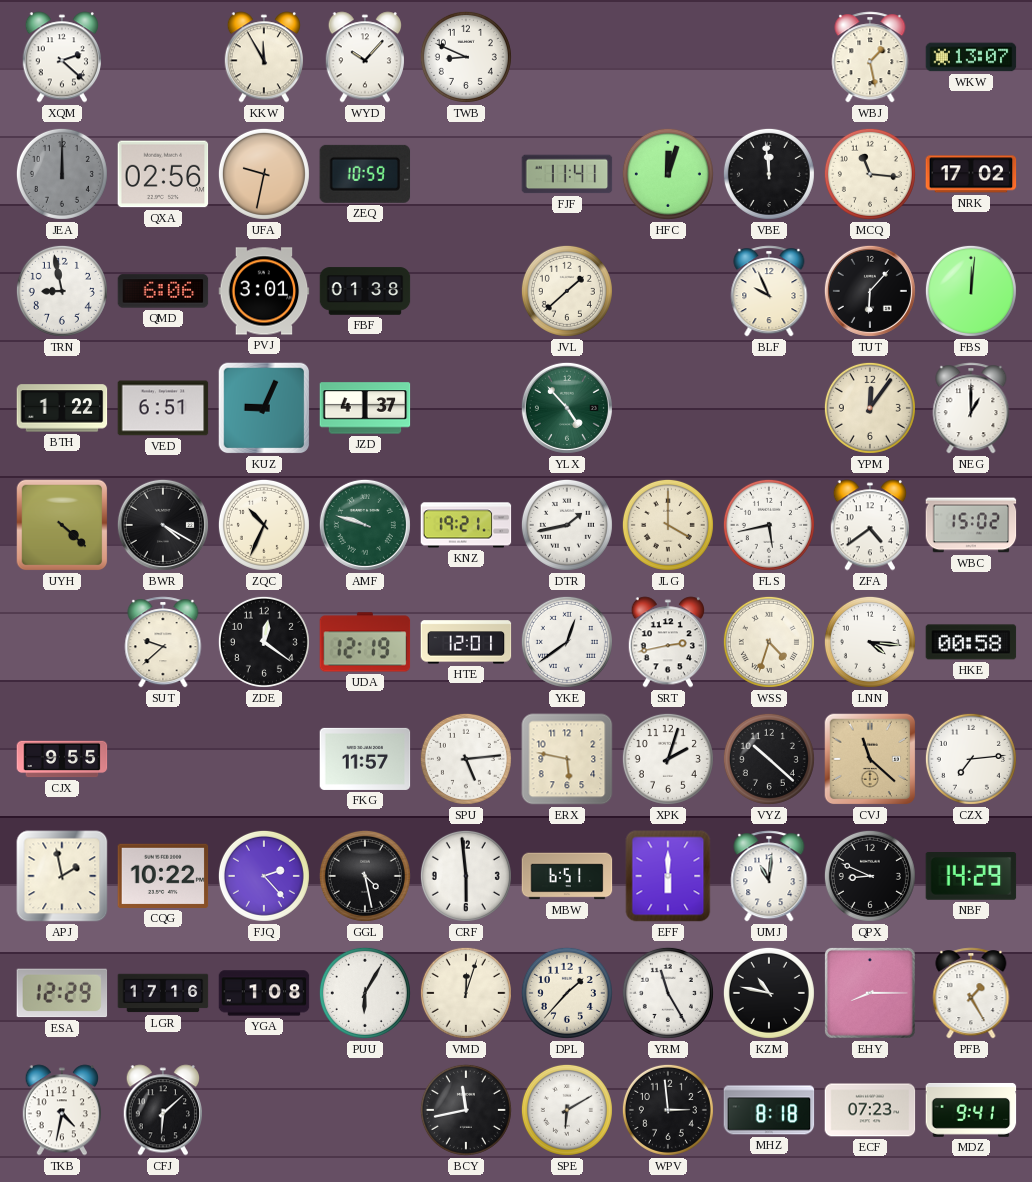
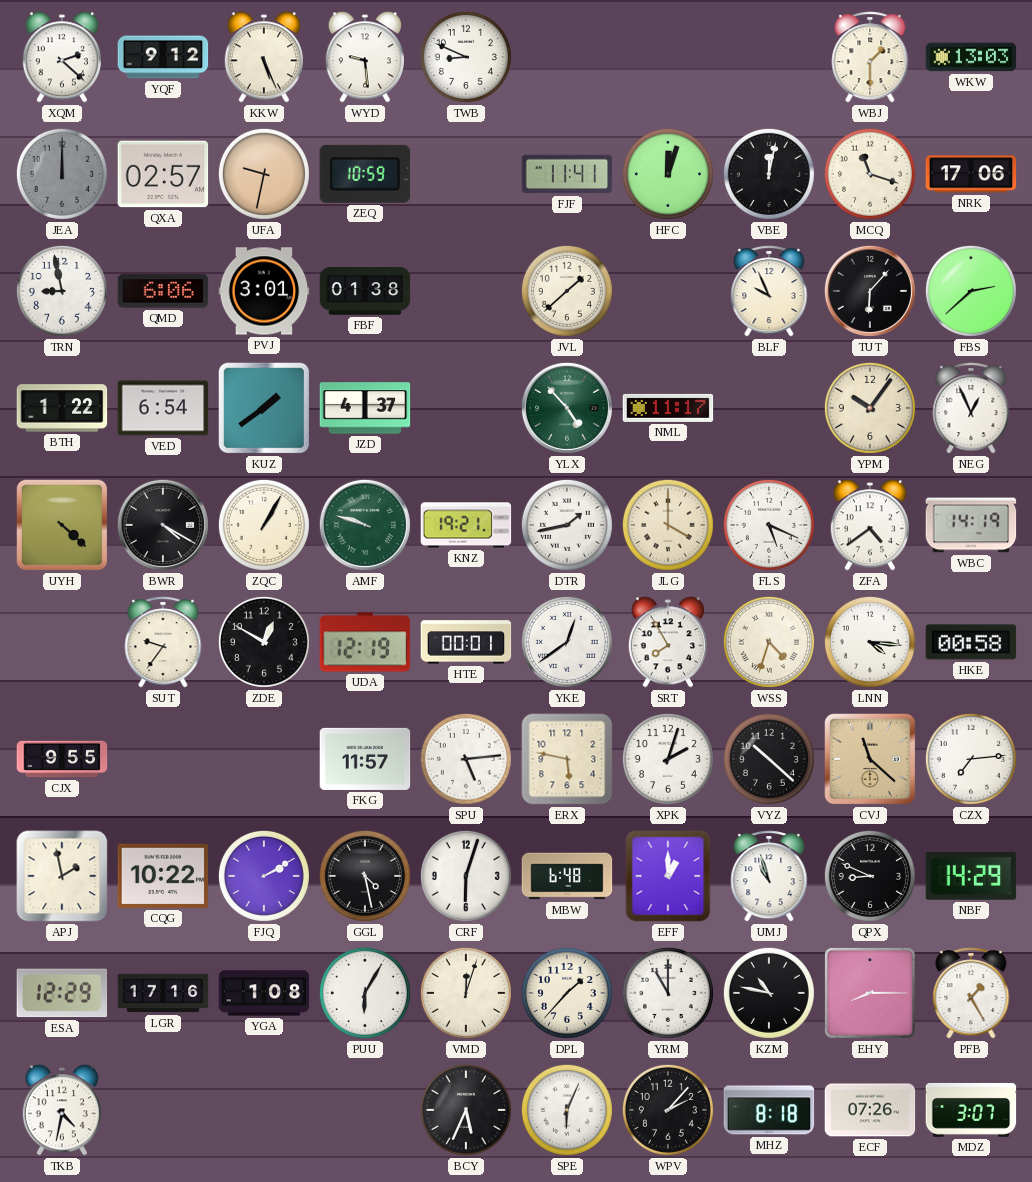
YQF: none -> 9:12 (163, 57)
KKW: 11:55 -> 5:26 (263, 57)
WYD: 10:07 -> 9:29 (364, 57)
WBJ: 1:28 -> 1:30 (870, 57)
WKW: 13:07 -> 13:03 (971, 57)
QXA: 02:56 -> 02:57 (163, 174)
VBE: 11:59 -> 12:02 (769, 174)
MCQ: 11:16 -> 11:18 (870, 174)
NRK: 17:02 -> 17:06 (971, 174)
FBS: 12:01 -> 2:38 (971, 291)
VED: 6:51 -> 6:54 (163, 408)
KUZ: 9:04 -> 1:39 (264, 408)
NML: none -> 11:17 (668, 408)
YPM: 12:06 -> 10:06 (870, 408)
NEG: 1:00 -> 12:56 (971, 408)
ZQC: 10:34 -> 1:05 (264, 525)
FLS: 5:43 -> 5:19 (769, 525)
WBC: 15:02 -> 14:19 (971, 525)
SUT: 9:38 -> 9:36 (163, 642)
ZDE: 12:21 -> 12:50 (264, 642)
HTE: 12:01 -> 00:01 (466, 642)
SRT: 2:43 -> 7:55 (667, 642)
FJQ: 2:23 -> 2:10 (264, 876)
CRF: 5:59 -> 6:03 (466, 876)
MBW: 6:51 -> 6:48 (567, 876)
EFF: 6:00 -> 1:00 (668, 876)
UMJ: 11:01 -> 10:57 (769, 876)
YRM: 11:25 -> 11:00 (668, 993)
CFJ: 6:08 -> none (162, 1110)
BCY: 11:43 -> 5:34 (466, 1110)
SPE: 6:10 -> 6:04 (567, 1110)
WPV: 2:59 -> 2:07 (668, 1110)
ECF: 07:23 -> 07:26 (870, 1110)
MDZ: 9:41 -> 3:07 (971, 1110)
